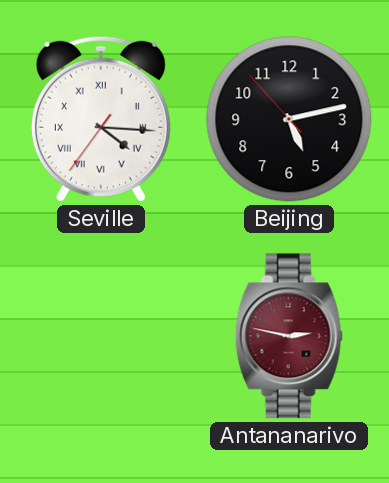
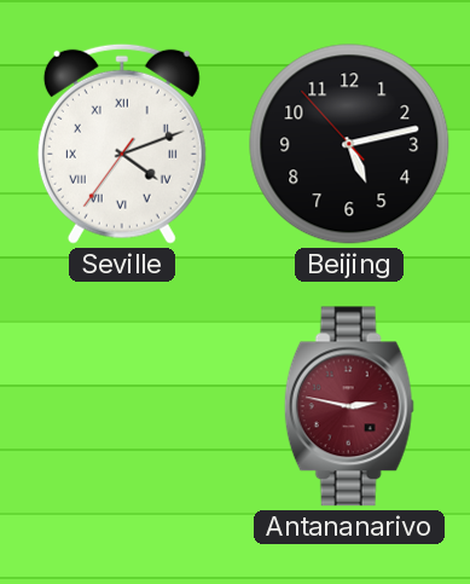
Seville: 4:15 -> 4:11 (122, 144)
